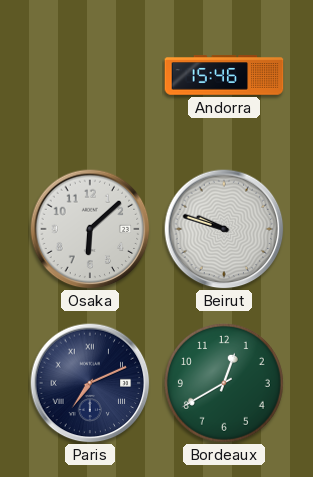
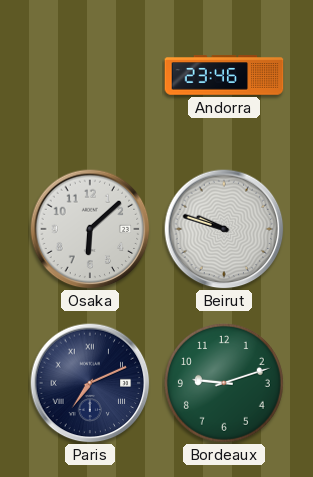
Andorra: 15:46 -> 23:46 (224, 75)
Bordeaux: 12:40 -> 9:12 (224, 383)
